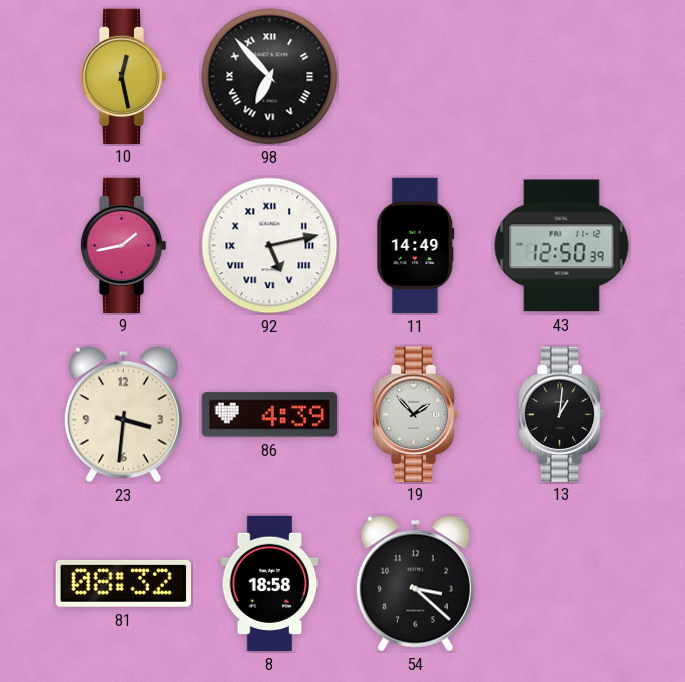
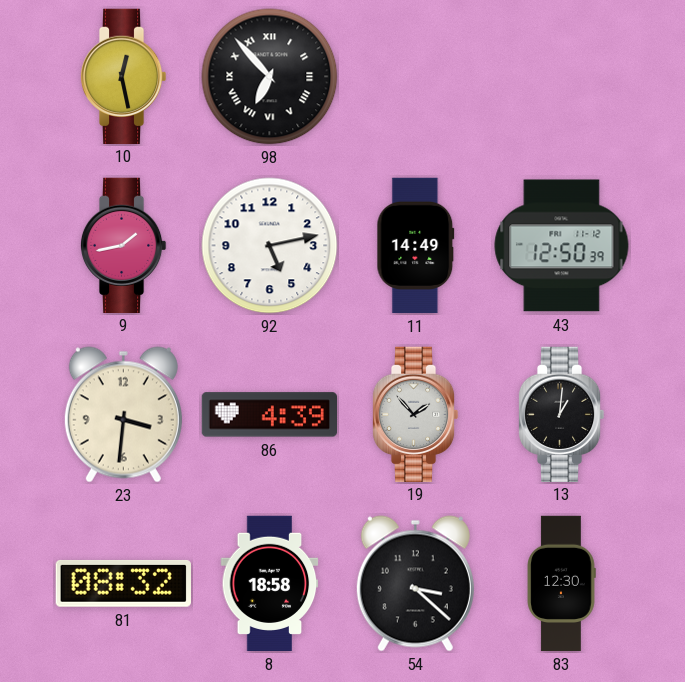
92 numerals: Roman -> Arabic (270, 246)
83: none -> 12:30 (561, 584)
